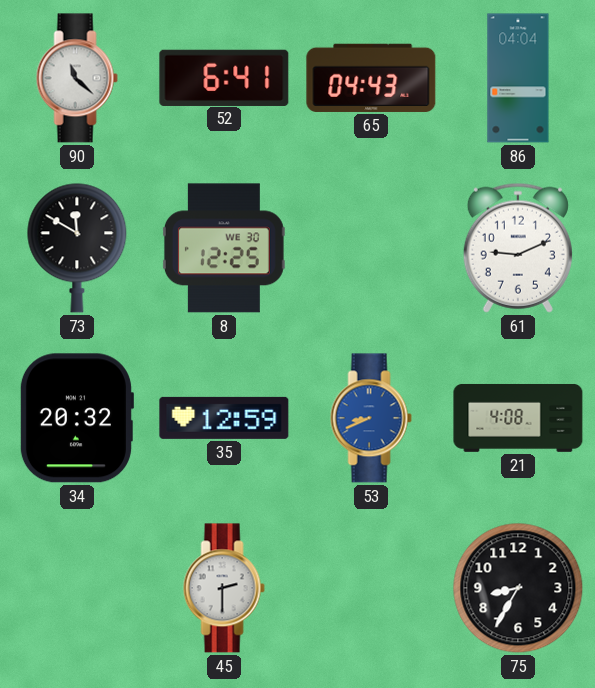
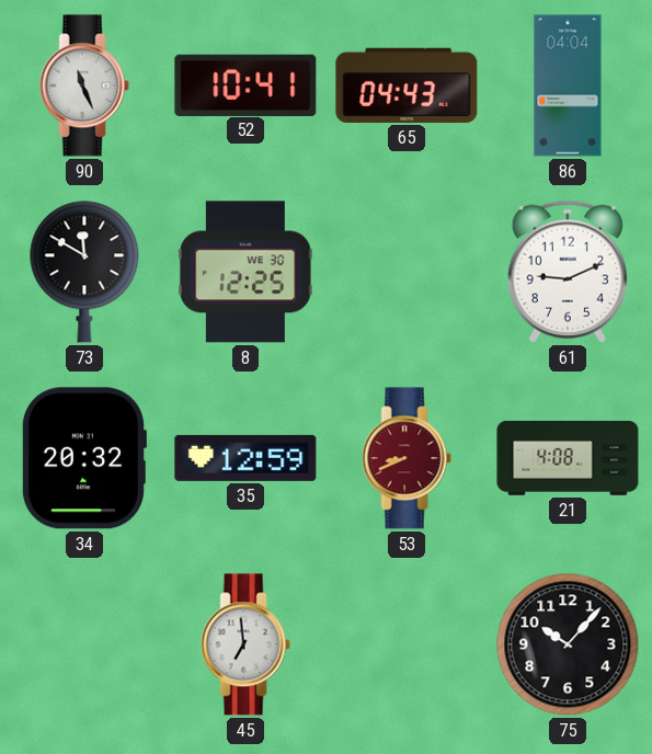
90: 11:22 -> 11:26 (84, 85)
52: 6:41 -> 10:41 (245, 84)
53 dial: blue -> burgundy (407, 458)
45: 2:30 -> 6:59 (245, 644)
75: 8:35 -> 10:07 (568, 644)
